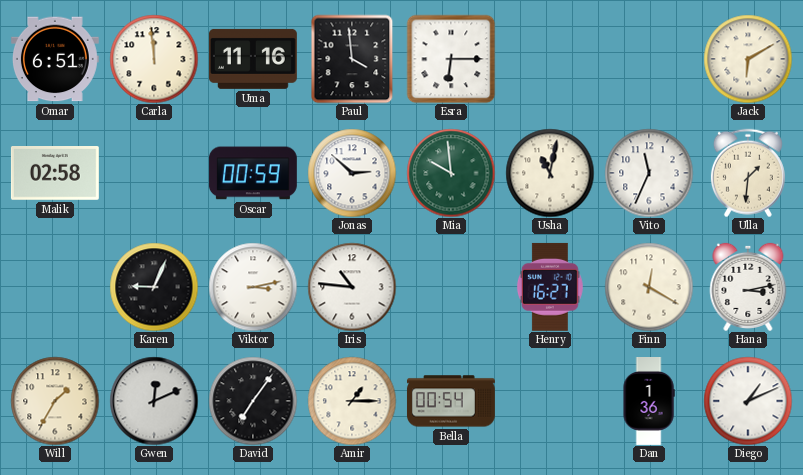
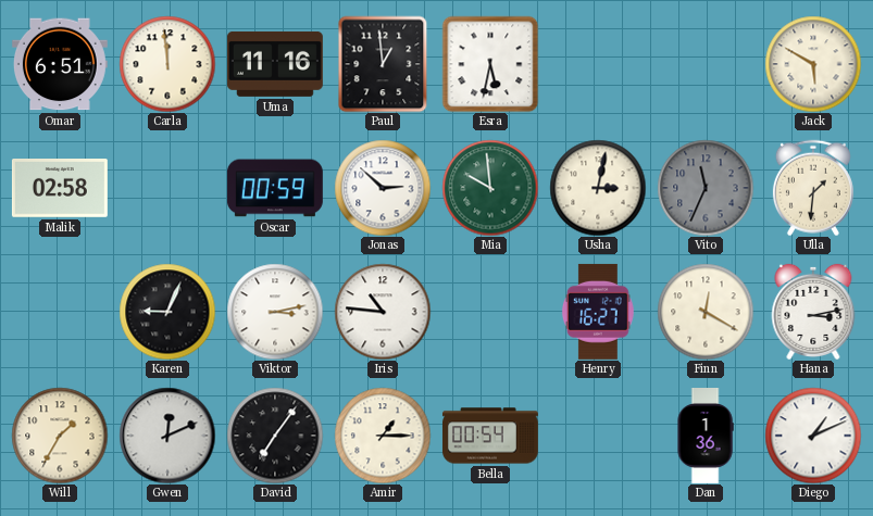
Paul: 3:59 -> 12:59 (383, 64)
Esra: 6:15 -> 5:32 (490, 64)
Jack: 6:10 -> 5:50 (813, 64)
Usha: 11:02 -> 3:02 (598, 188)
Vito dial: white -> grey (706, 188)
